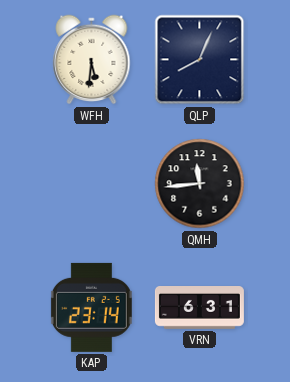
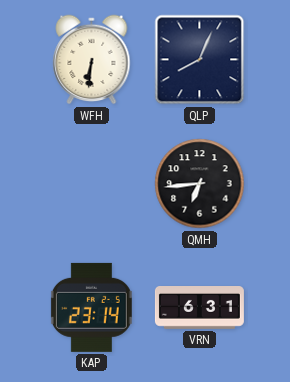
WFH: 5:31 -> 6:31 (92, 60)
QMH: 11:44 -> 6:44 (200, 184)
